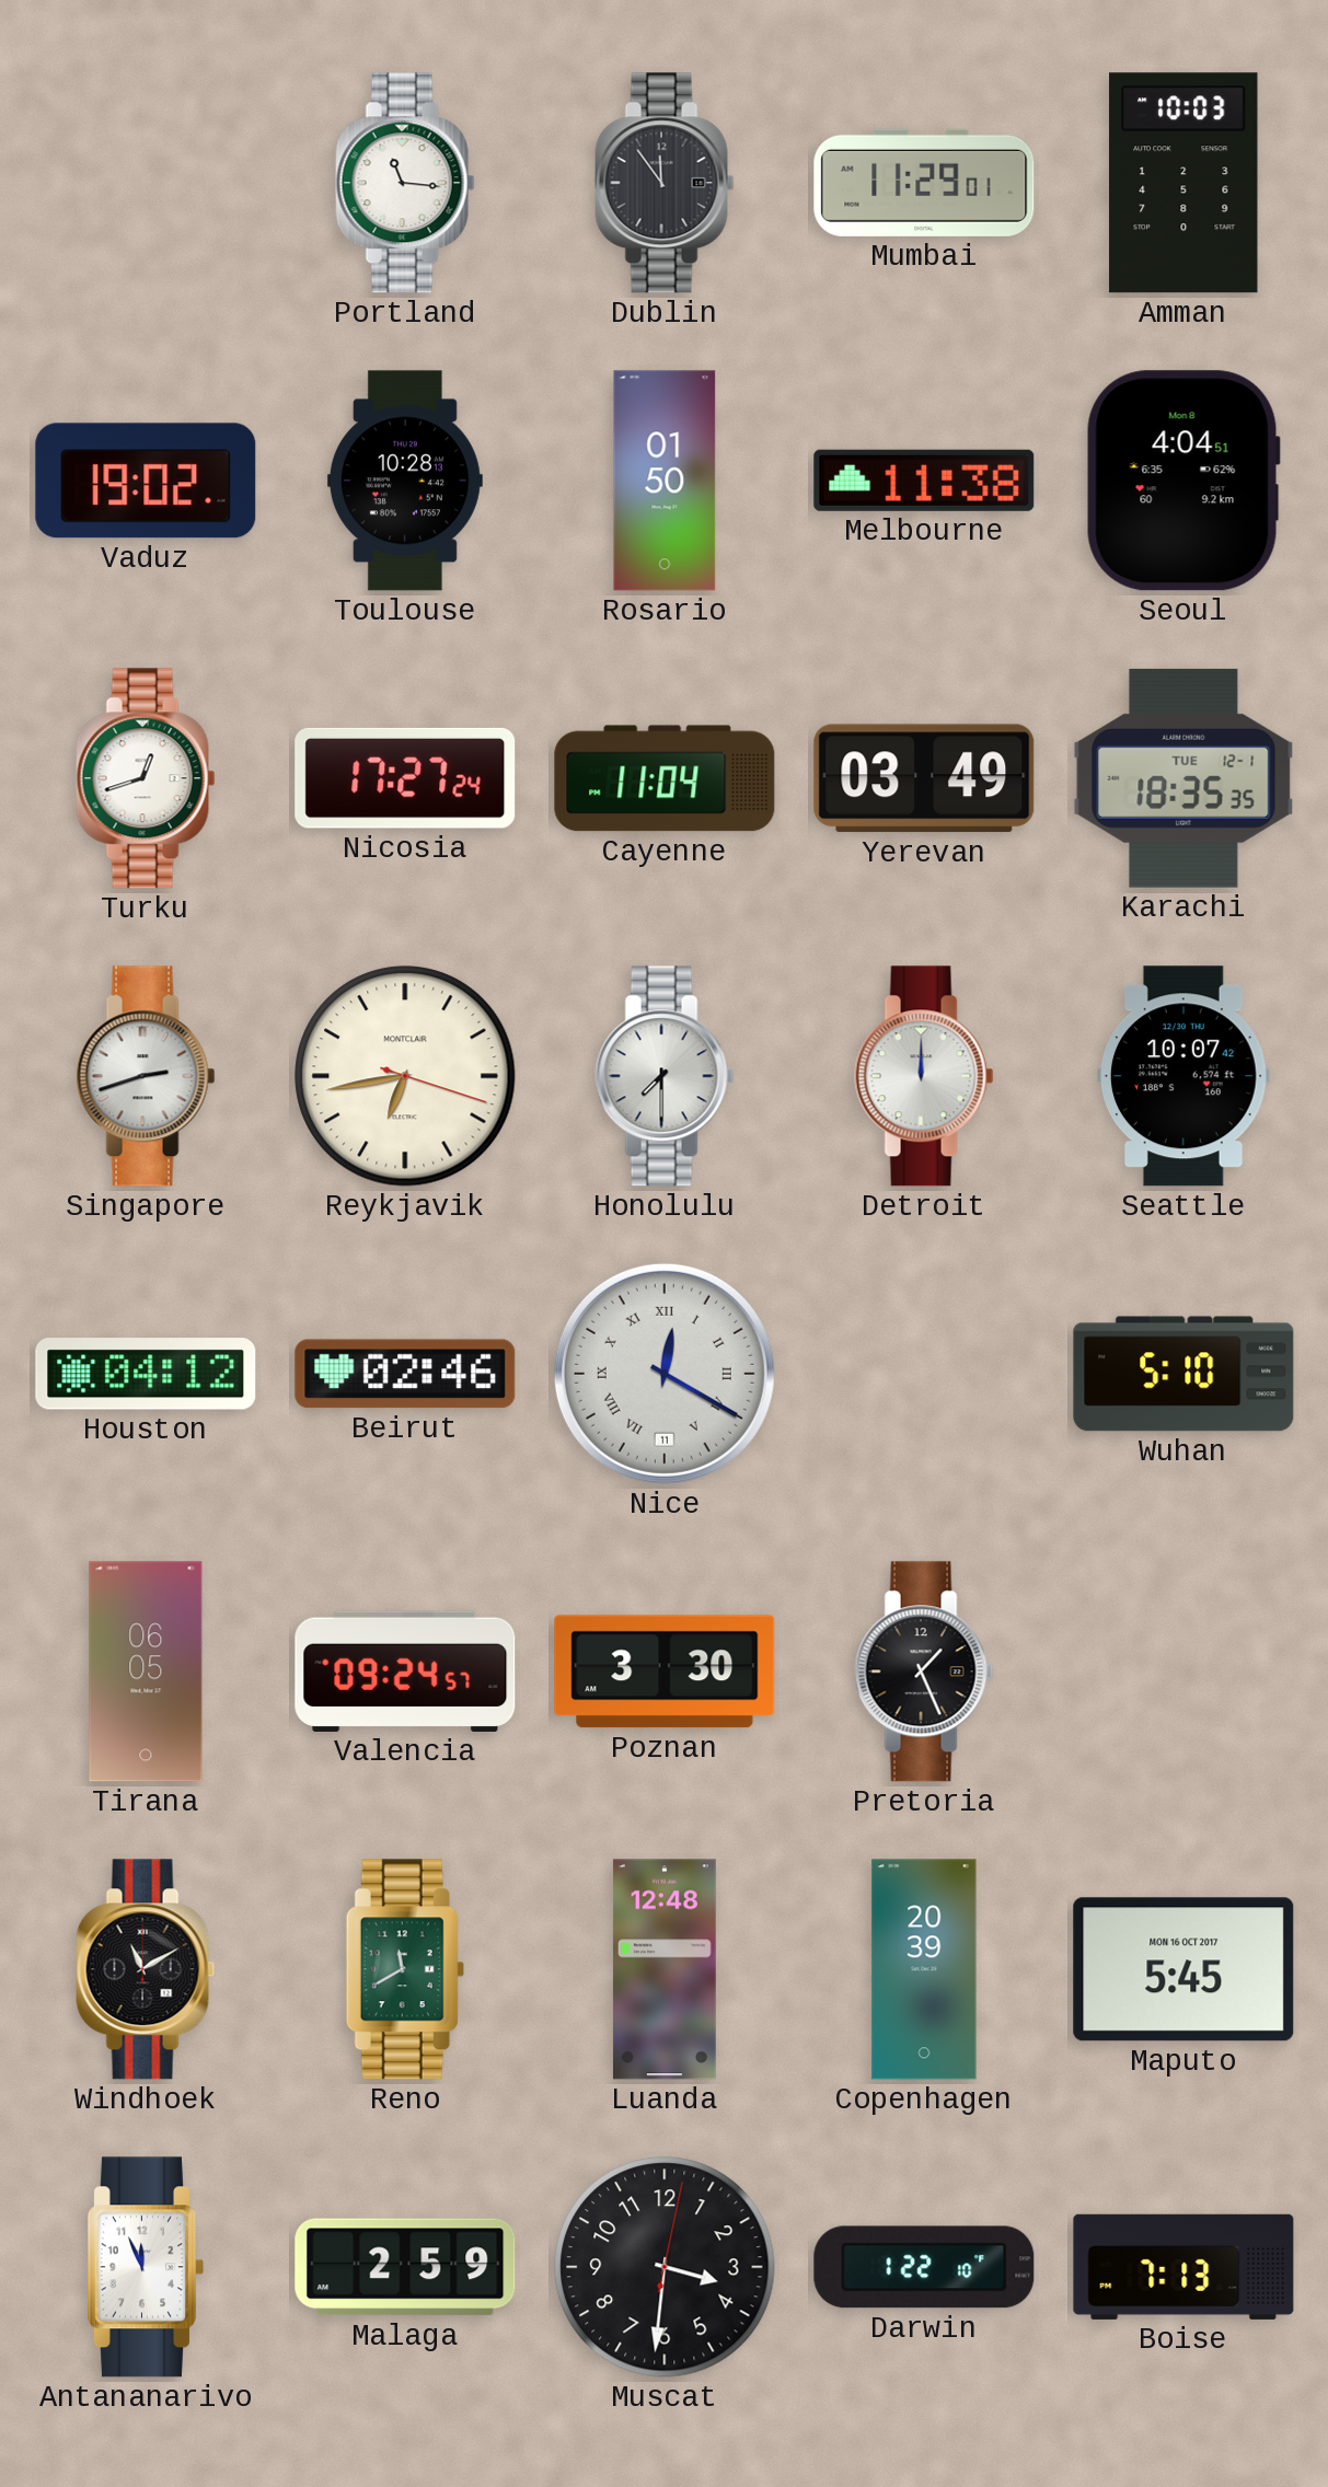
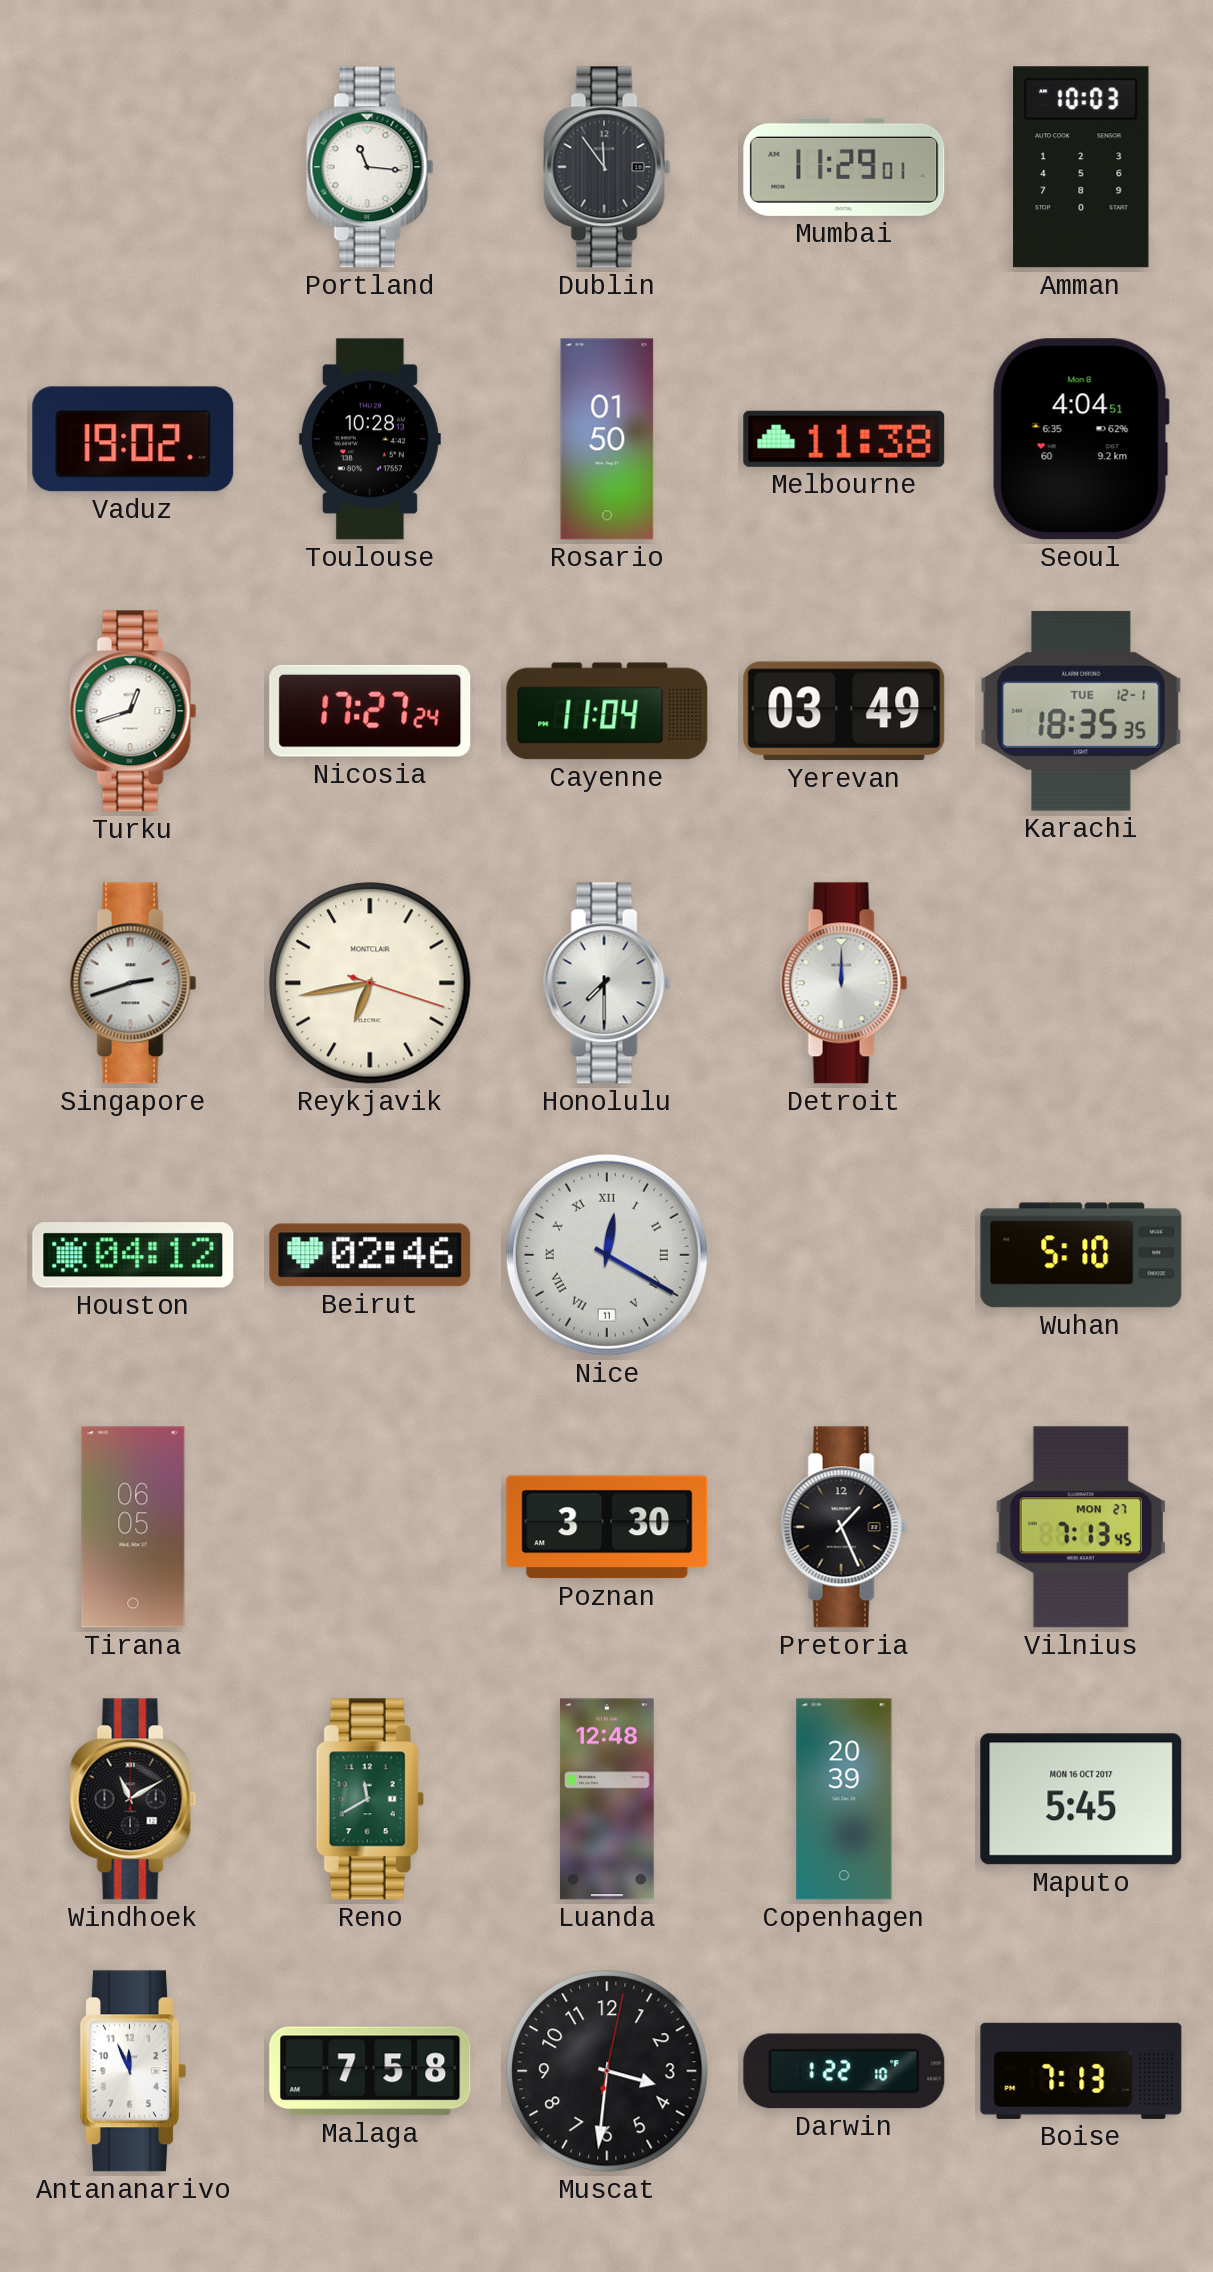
Seattle: 10:07 -> none (1185, 1076)
Valencia: 09:24 -> none (405, 1672)
Vilnius: none -> 7:13 (1081, 1527)
Malaga: 2:59 -> 7:58 (370, 2071)
